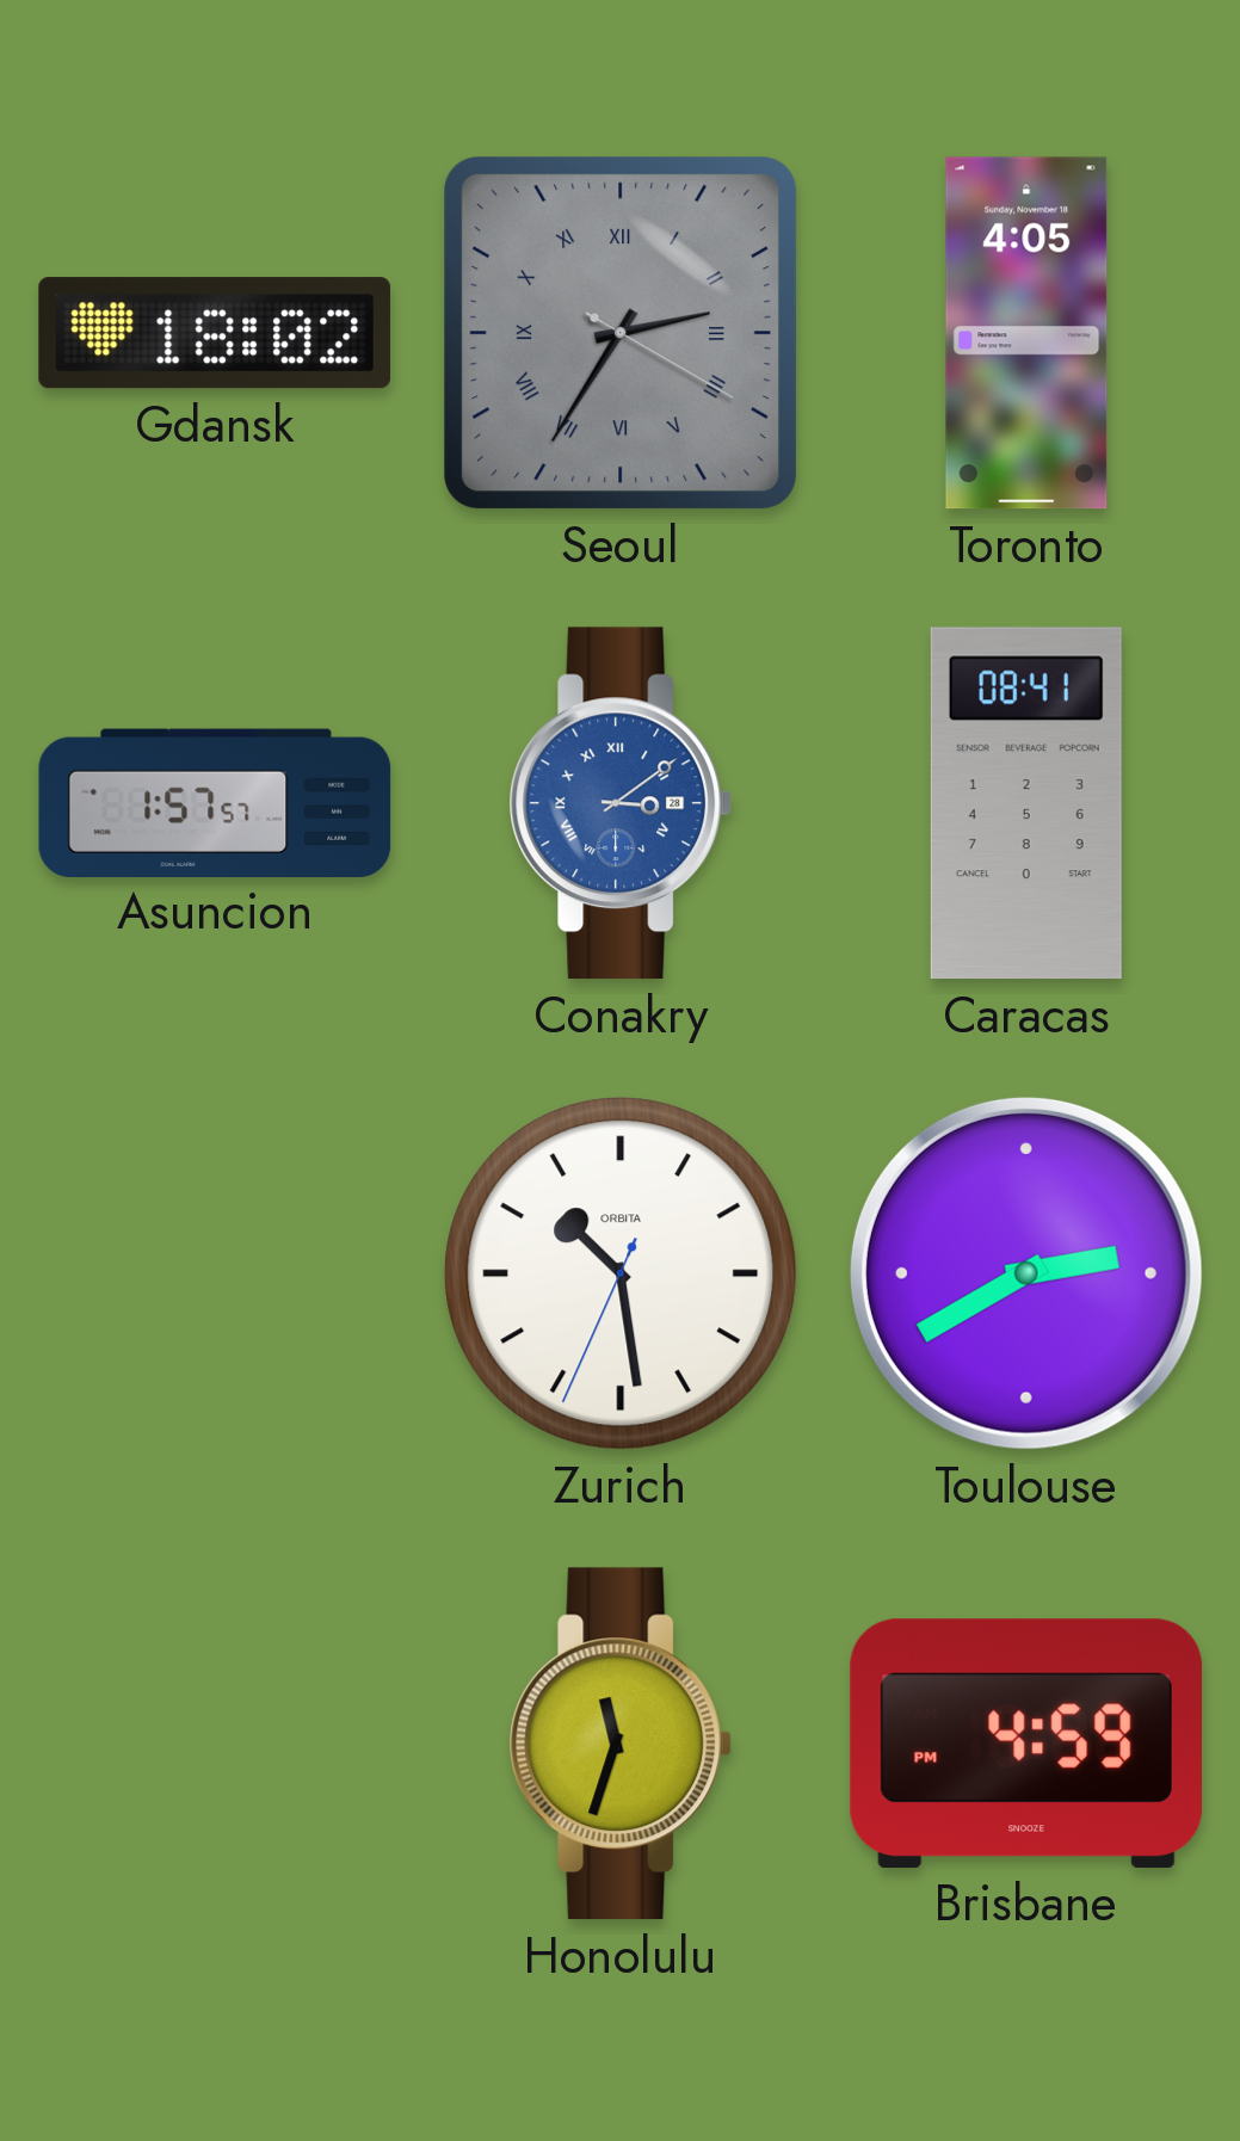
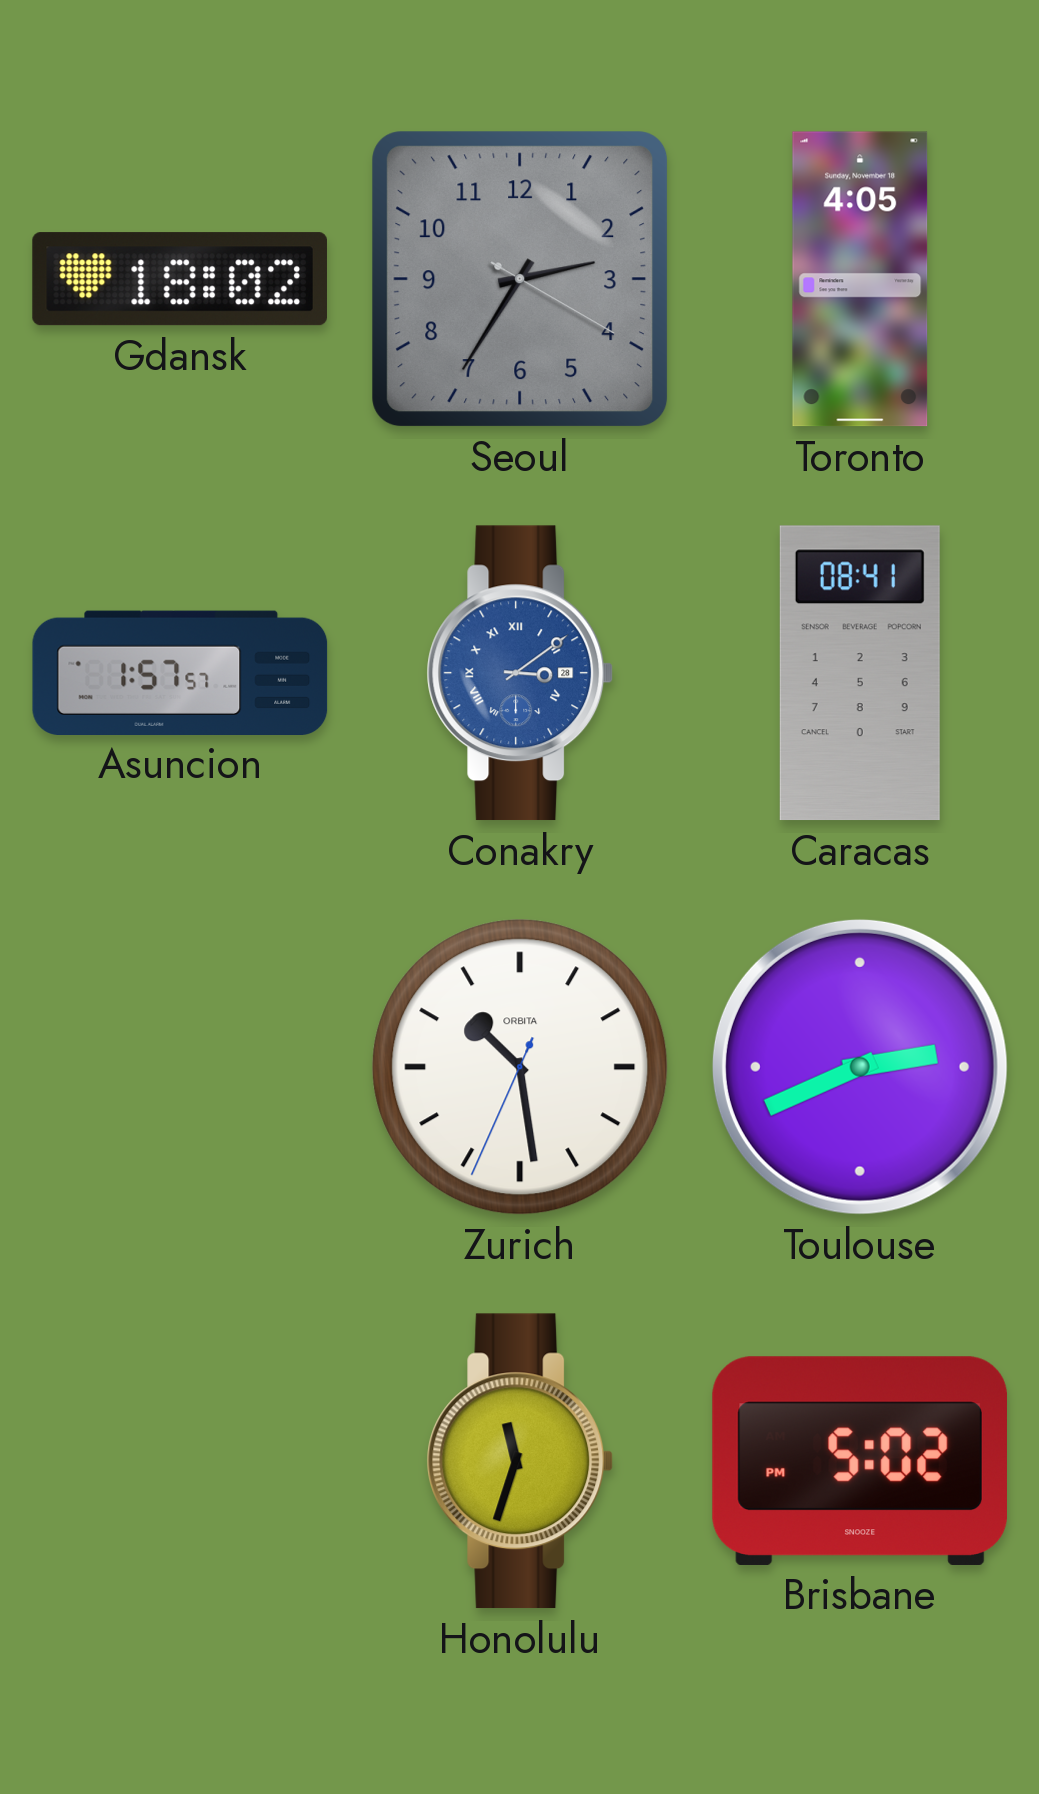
Seoul numerals: Roman -> Arabic (520, 279)
Toulouse: 2:40 -> 2:41 (860, 1067)
Brisbane: 4:59 -> 5:02 (860, 1461)
